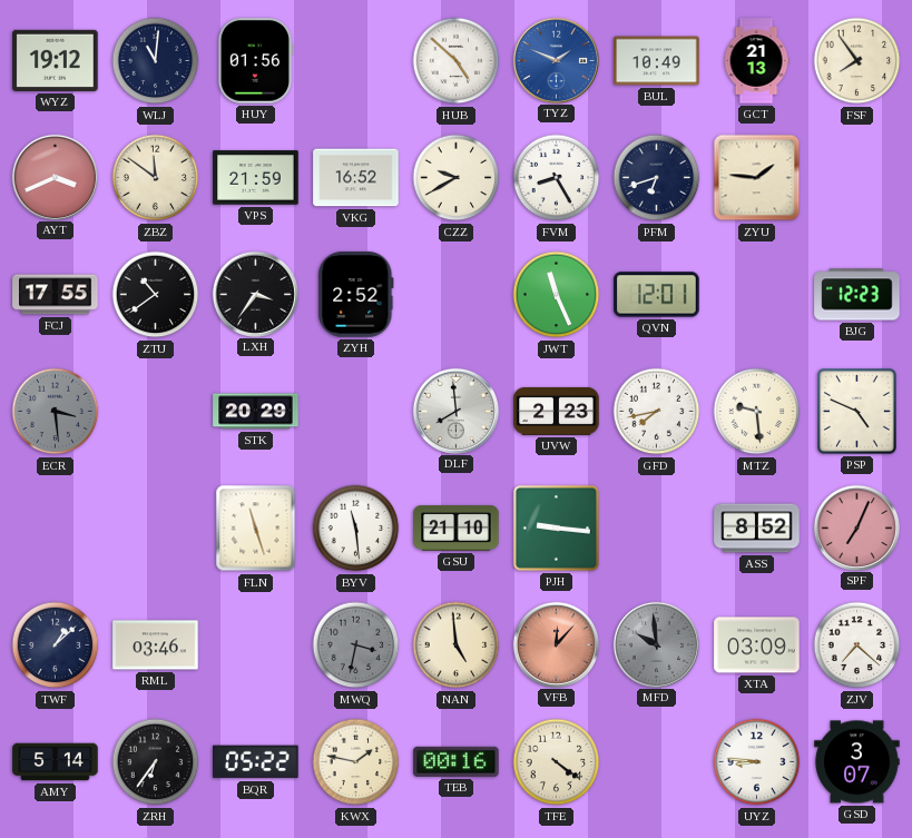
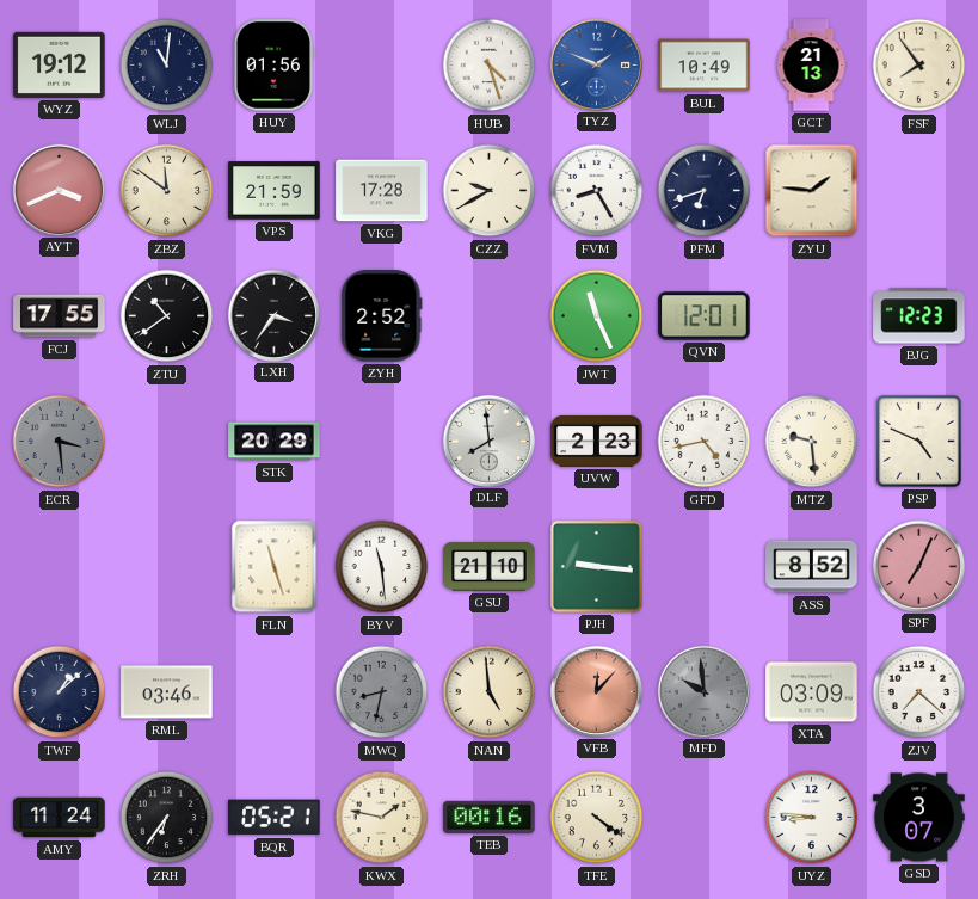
HUB: 4:52 -> 4:27 (490, 66)
VKG: 16:52 -> 17:28 (382, 191)
GFD: 7:43 -> 4:43 (705, 442)
MWQ: 3:32 -> 8:32 (382, 692)
AMY: 5:14 -> 11:24 (60, 818)
BQR: 05:22 -> 05:21 (275, 818)
